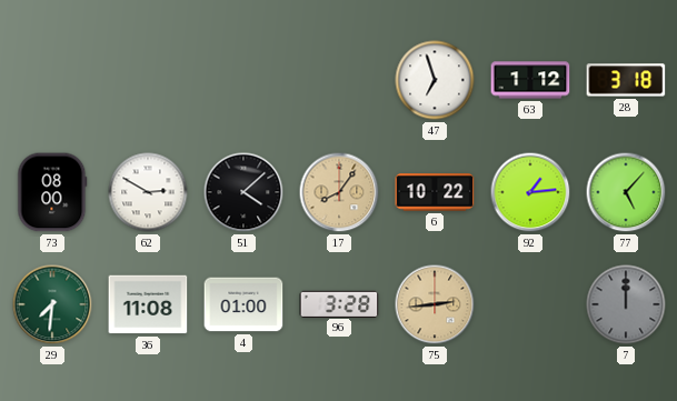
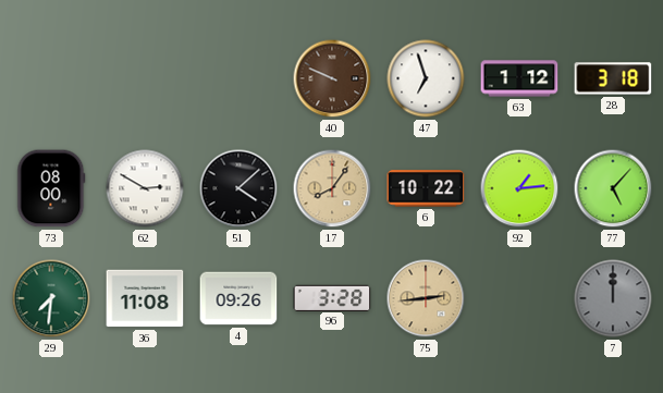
40: none -> 9:49 (332, 78)
4: 01:00 -> 09:26 (238, 298)
